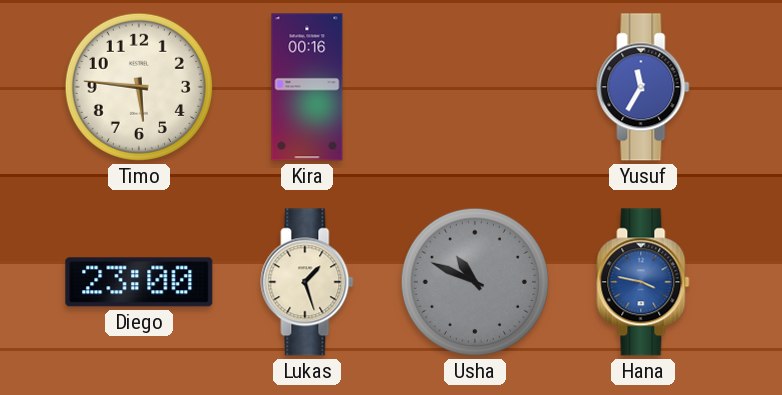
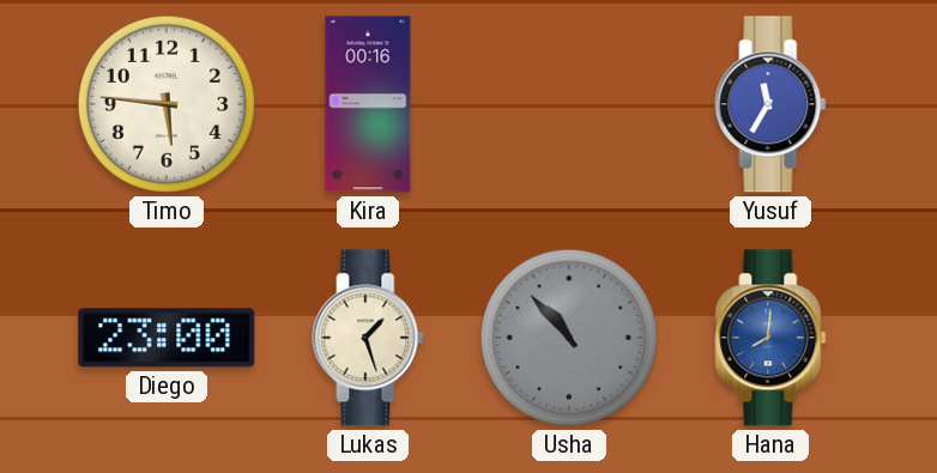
Usha: 10:49 -> 10:53 (569, 338)
Hana: 3:47 -> 8:01 (770, 338)
